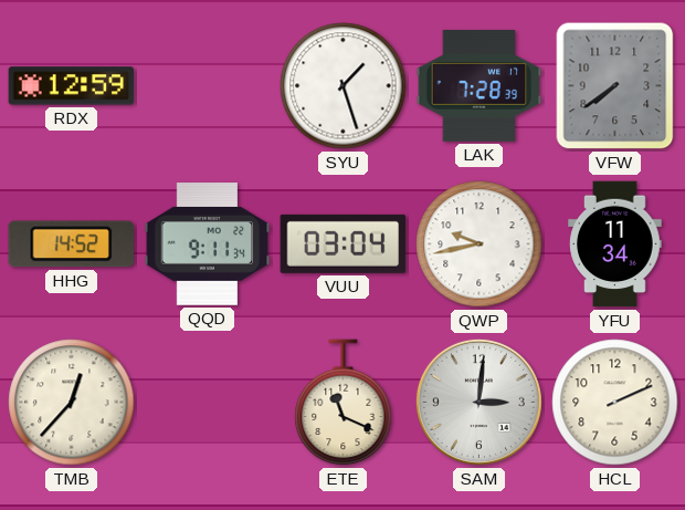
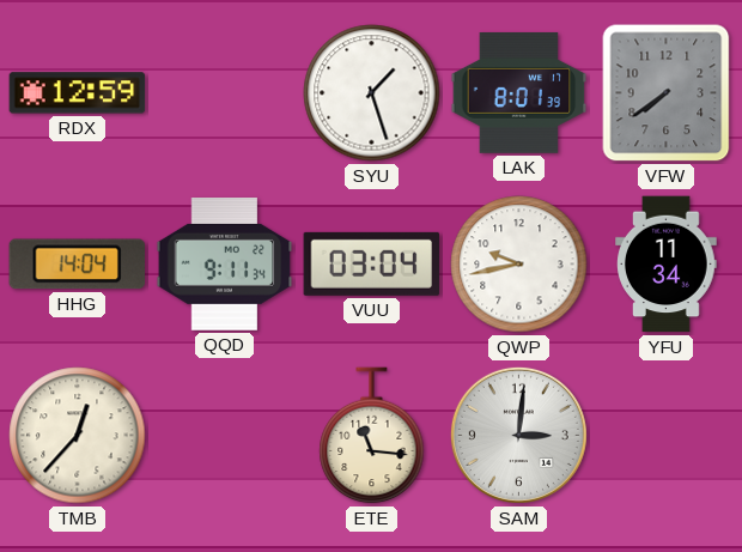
LAK: 7:28 -> 8:01 (519, 92)
HHG: 14:52 -> 14:04 (77, 265)
ETE: 11:19 -> 11:16 (372, 436)
HCL: 2:11 -> none (615, 403)
